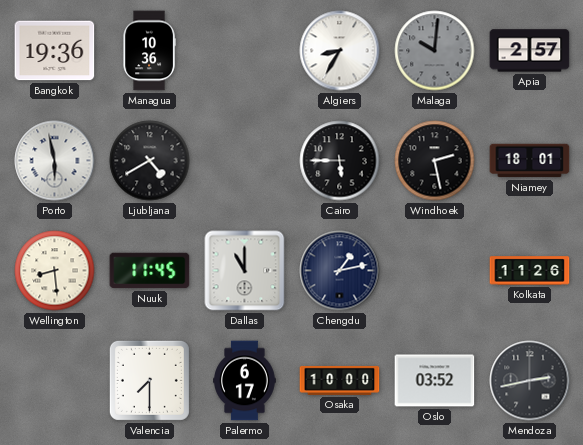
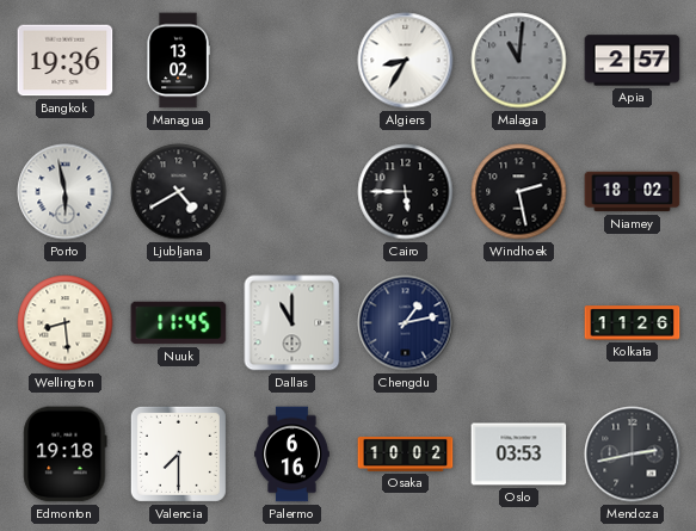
Managua: 10:36 -> 13:02 (178, 61)
Malaga: 10:01 -> 11:01 (519, 61)
Niamey: 18:01 -> 18:02 (633, 192)
Edmonton: none -> 19:18 (66, 455)
Palermo: 6:17 -> 6:16 (292, 455)
Osaka: 10:00 -> 10:02 (406, 453)
Oslo: 03:52 -> 03:53 (519, 455)
